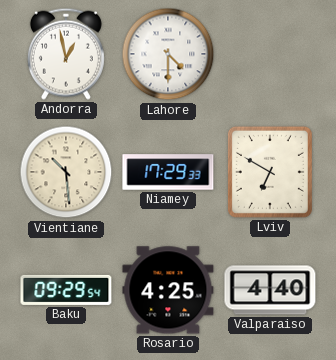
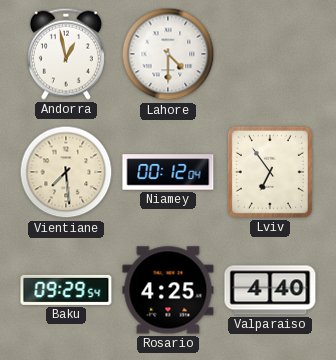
Vientiane: 10:29 -> 7:29 (66, 172)
Niamey: 17:29 -> 00:12 (168, 172)
Lviv: 6:50 -> 6:54 (270, 172)
